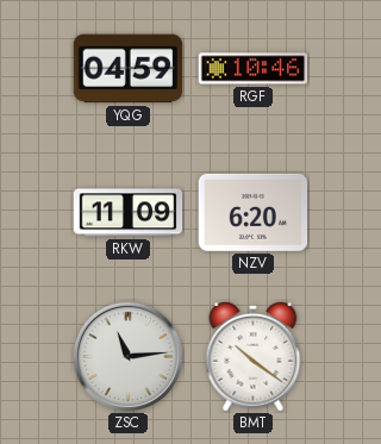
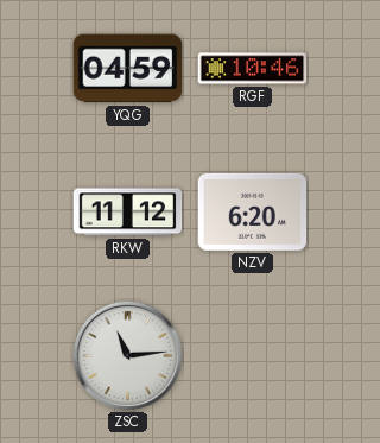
RKW: 11:09 -> 11:12 (128, 213)
BMT: 10:21 -> none (254, 356)
